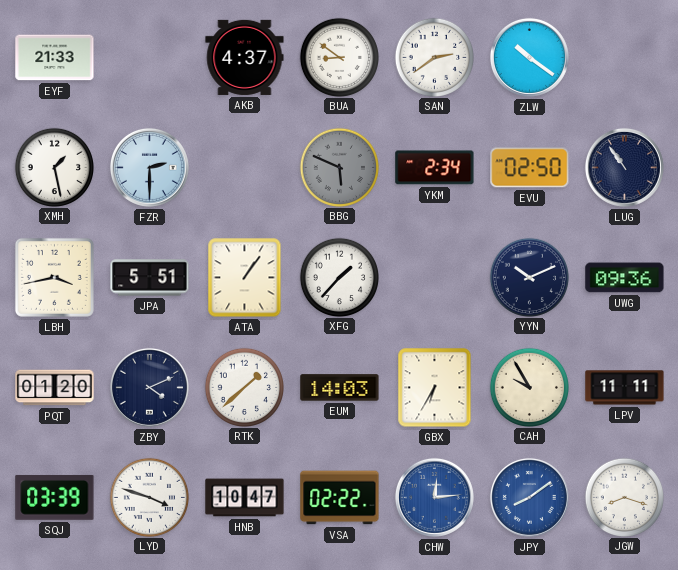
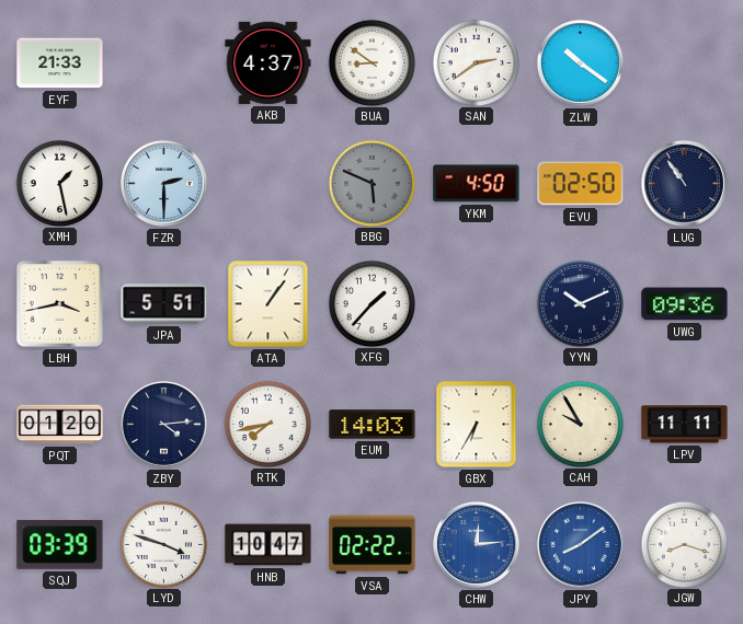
YKM: 2:34 -> 4:50 (477, 184)
ZBY: 4:11 -> 4:14 (163, 424)
RTK: 1:38 -> 7:43 (267, 424)
